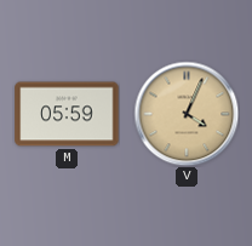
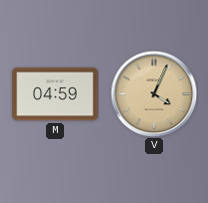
M: 05:59 -> 04:59 (55, 94)
